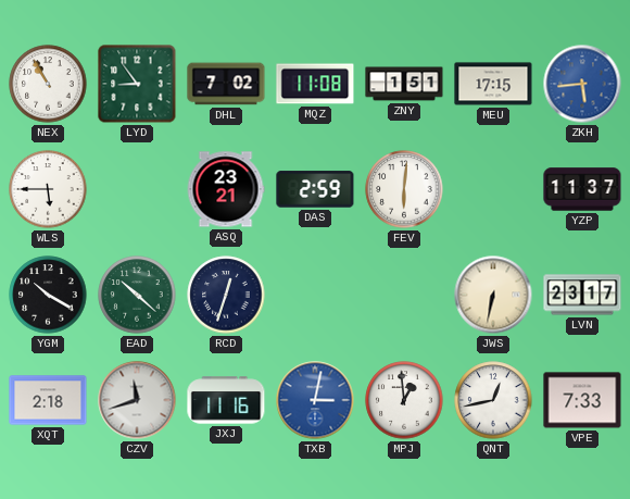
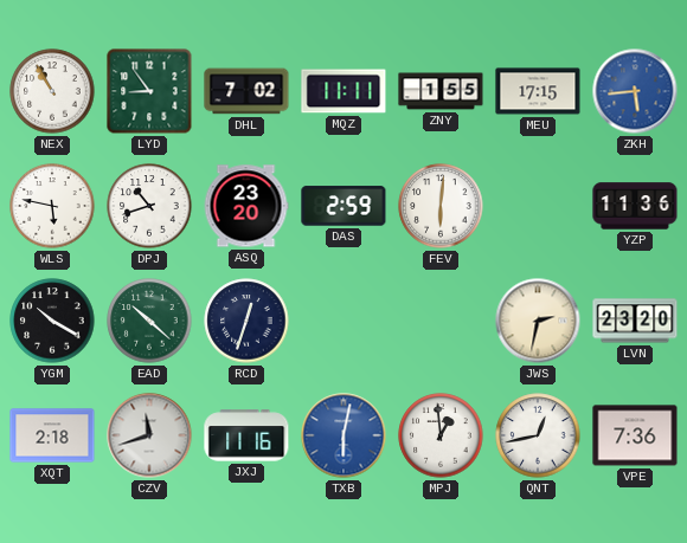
MQZ: 11:08 -> 11:11 (343, 91)
ZNY: 1:51 -> 1:55 (441, 91)
WLS: 5:45 -> 5:47 (52, 206)
DPJ: none -> 10:42 (149, 206)
ASQ: 23:21 -> 23:20 (246, 206)
YZP: 11:37 -> 11:36 (635, 206)
JWS: 6:32 -> 2:32 (538, 321)
LVN: 23:17 -> 23:20 (635, 321)
TXB: 3:02 -> 6:02 (343, 435)
VPE: 7:33 -> 7:36 (635, 435)
